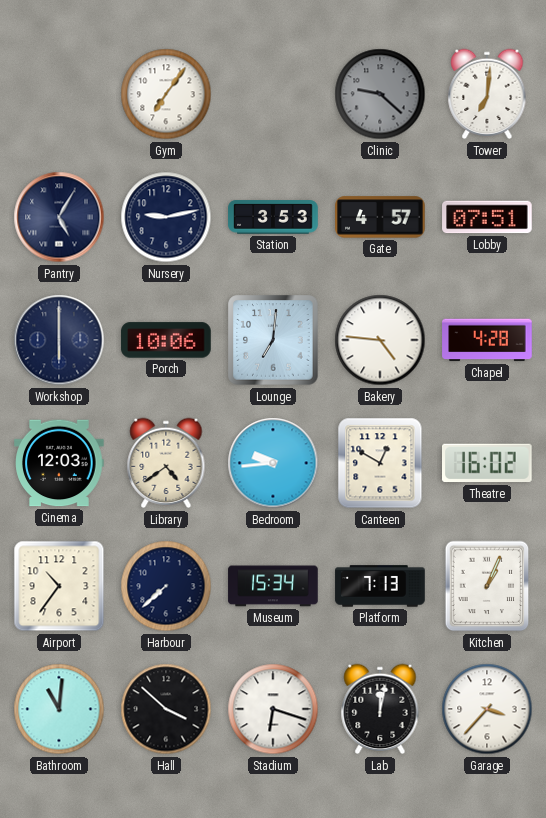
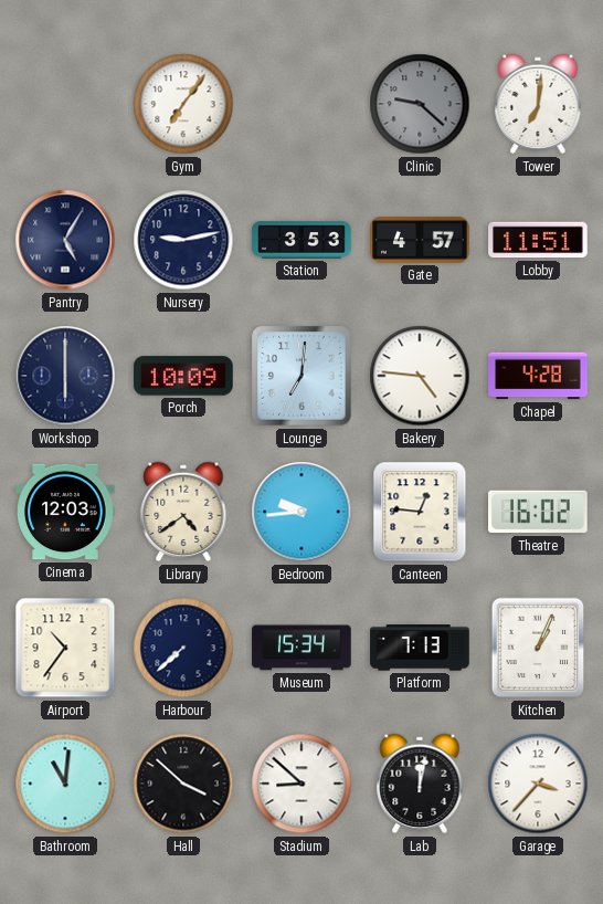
Lobby: 07:51 -> 11:51 (538, 240)
Porch: 10:06 -> 10:09 (183, 376)
Canteen: 12:50 -> 12:46 (420, 512)
Stadium: 6:18 -> 8:52 (301, 784)
